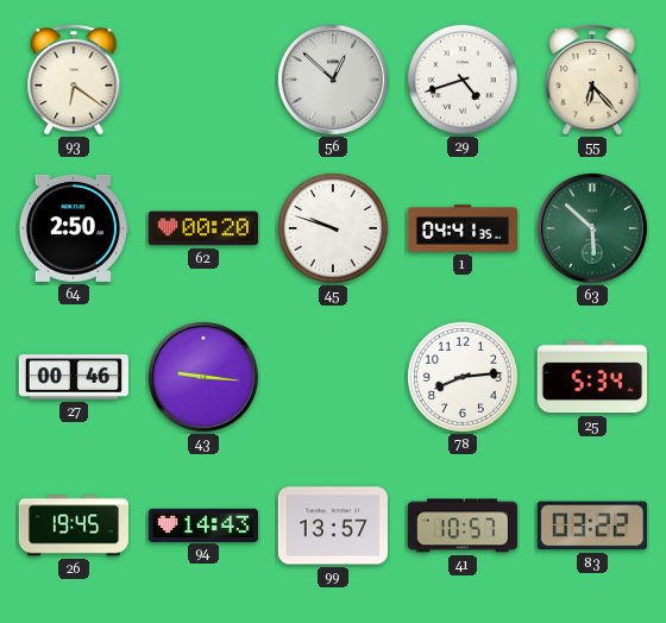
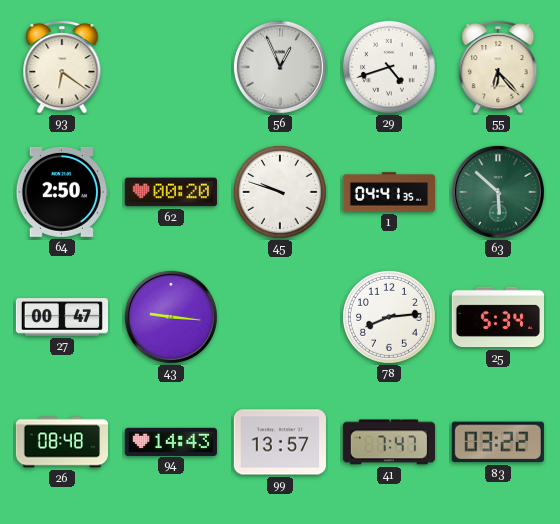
56: 12:52 -> 12:56 (280, 67)
27: 00:46 -> 00:47 (61, 317)
26: 19:45 -> 08:48 (61, 442)
41: 10:57 -> 7:47 (389, 442)
